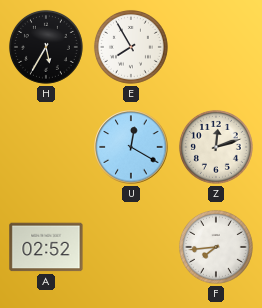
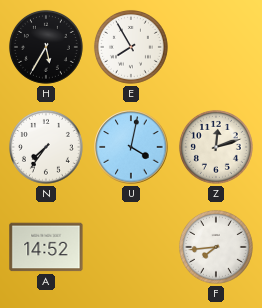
N: none -> 7:36 (46, 147)
U: 12:20 -> 4:02 (131, 147)
A: 02:52 -> 14:52 (46, 247)
